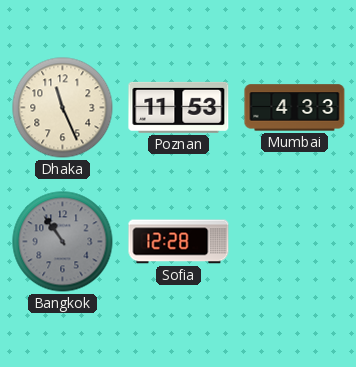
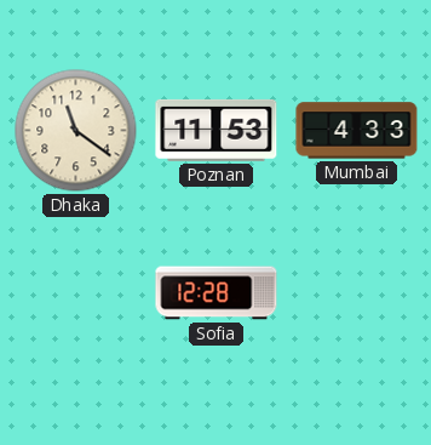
Dhaka: 11:26 -> 11:21 (76, 131)
Bangkok: 10:54 -> none (63, 242)
